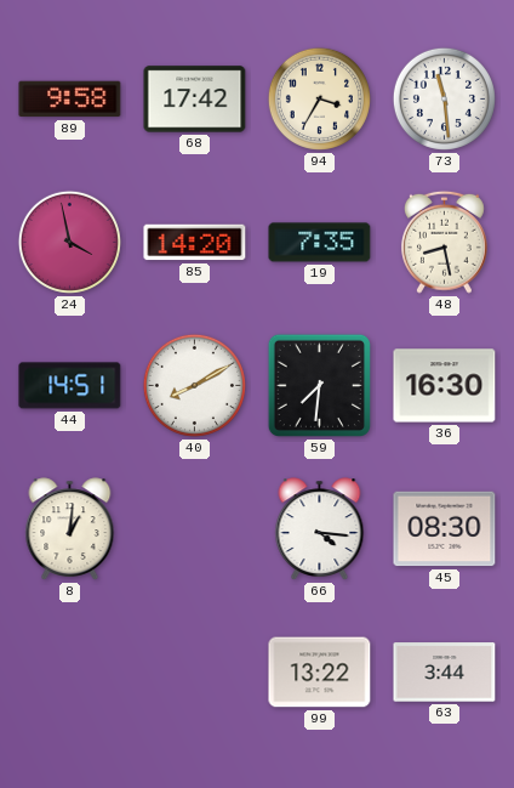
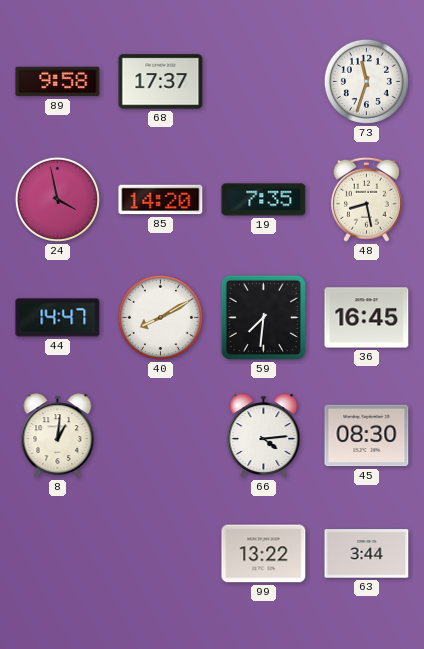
68: 17:42 -> 17:37 (161, 82)
94: 3:35 -> none (319, 98)
73: 11:29 -> 11:33 (366, 81)
44: 14:51 -> 14:47 (58, 318)
36: 16:30 -> 16:45 (367, 318)
66: 4:16 -> 4:14 (264, 436)
